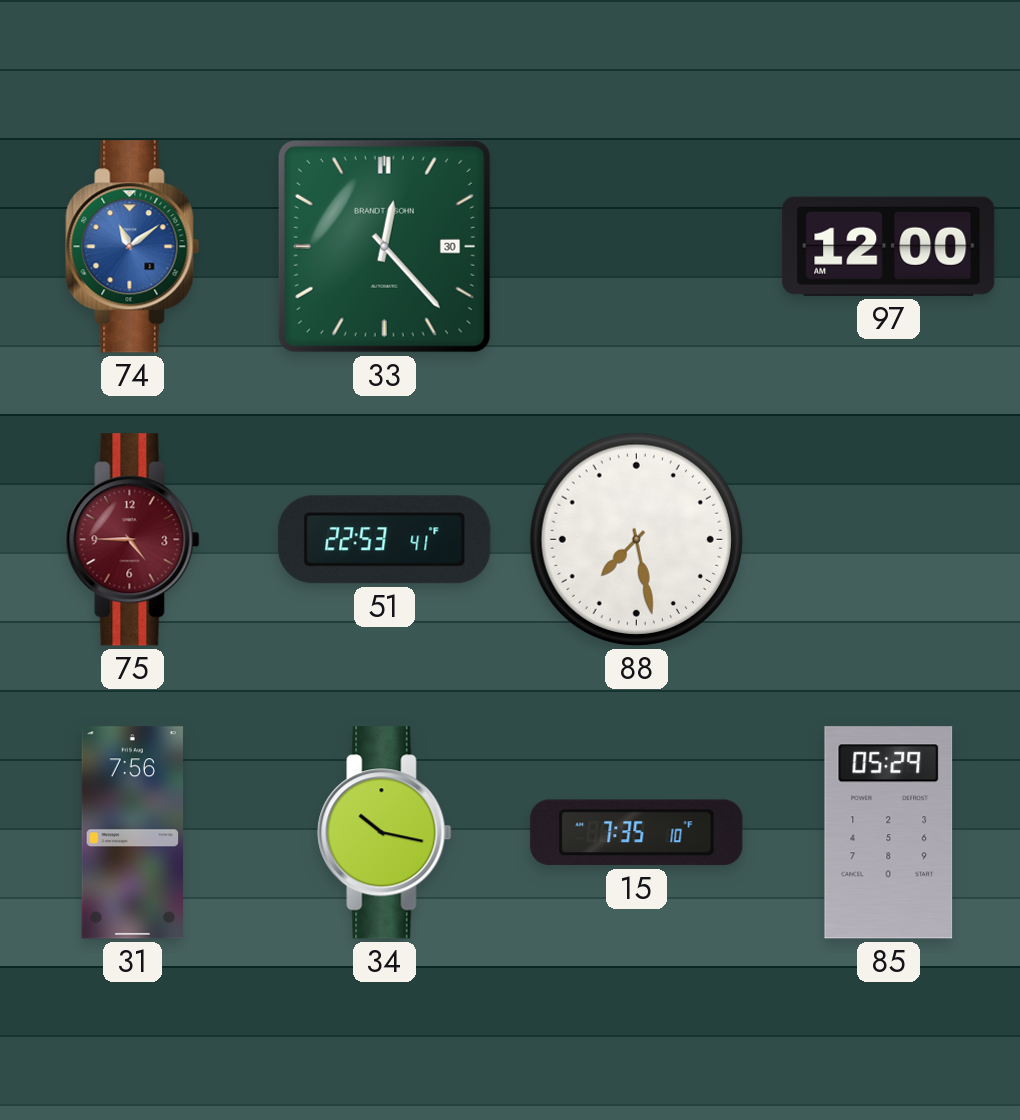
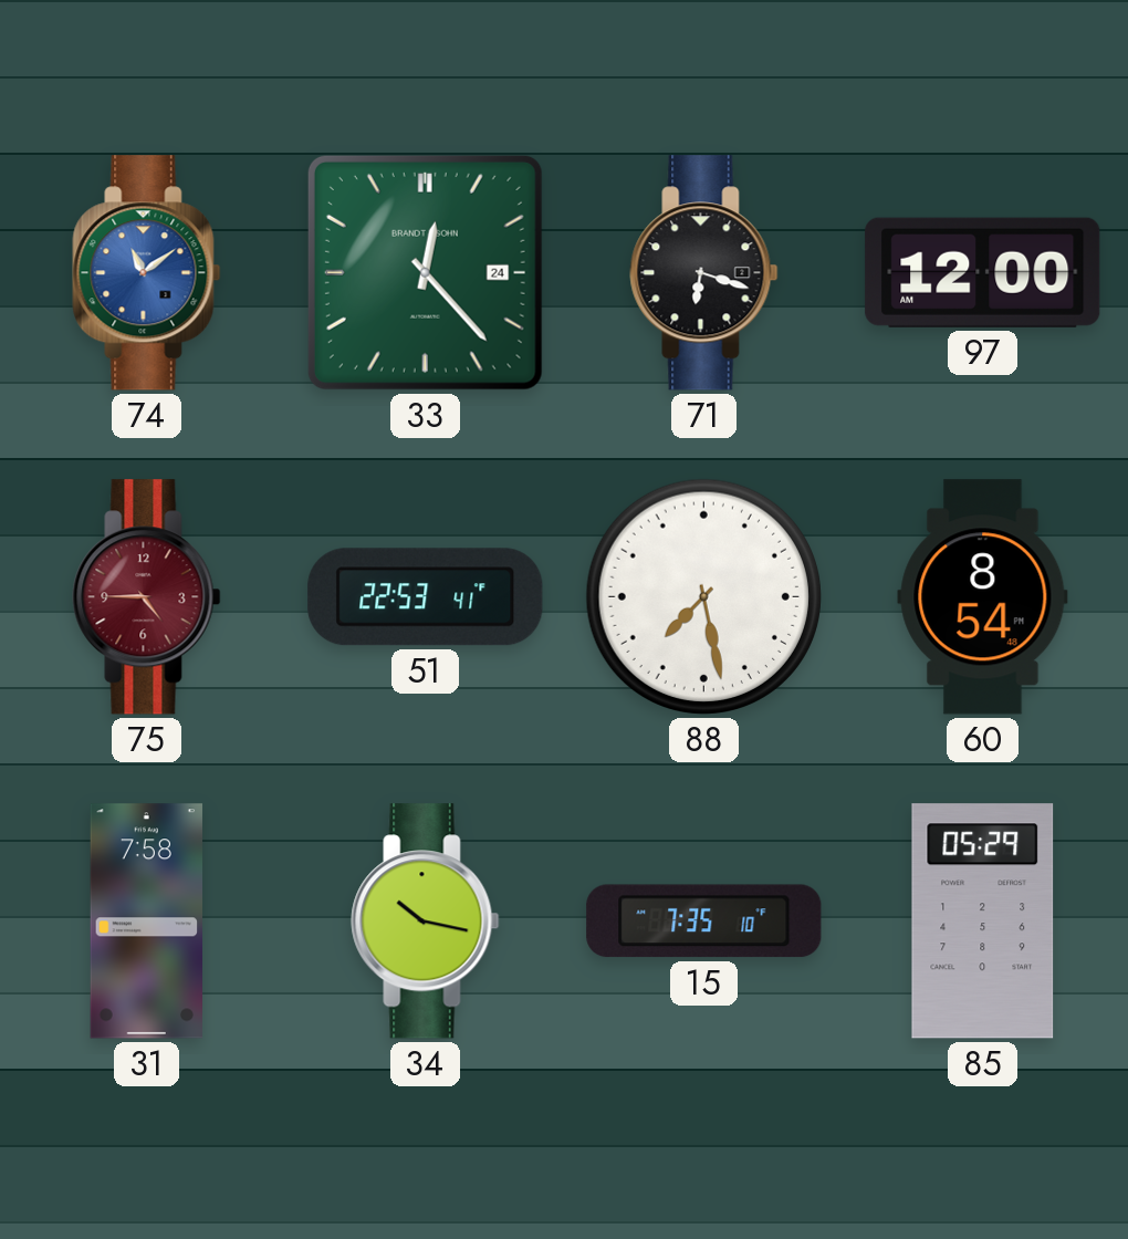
33 date: 30 -> 24 (425, 272)
71: none -> 6:18 (704, 273)
60: none -> 8:54 (983, 597)
31: 7:56 -> 7:58 (147, 922)
